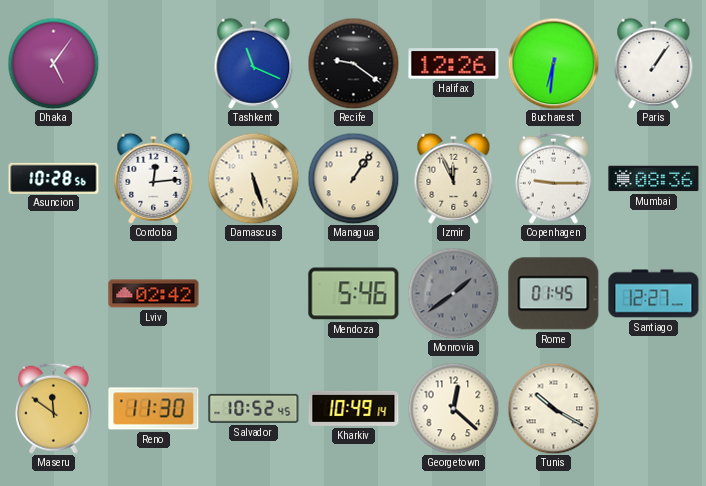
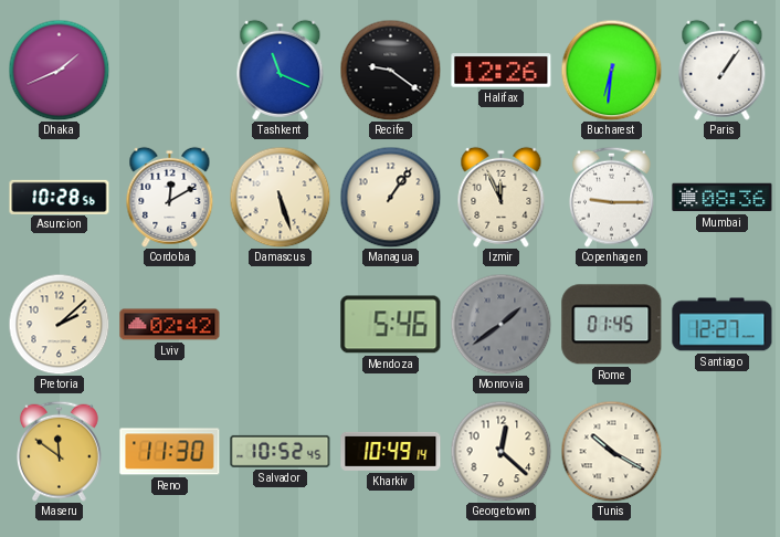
Dhaka: 5:06 -> 1:41 (59, 70)
Cordoba: 12:14 -> 12:10 (170, 197)
Pretoria: none -> 2:08 (59, 324)
